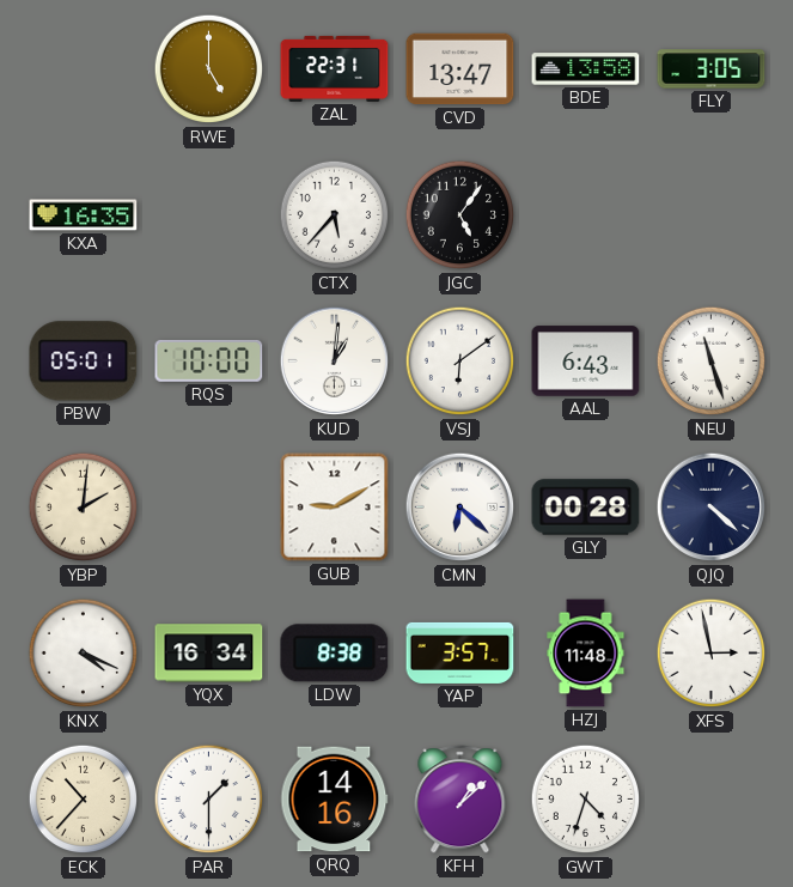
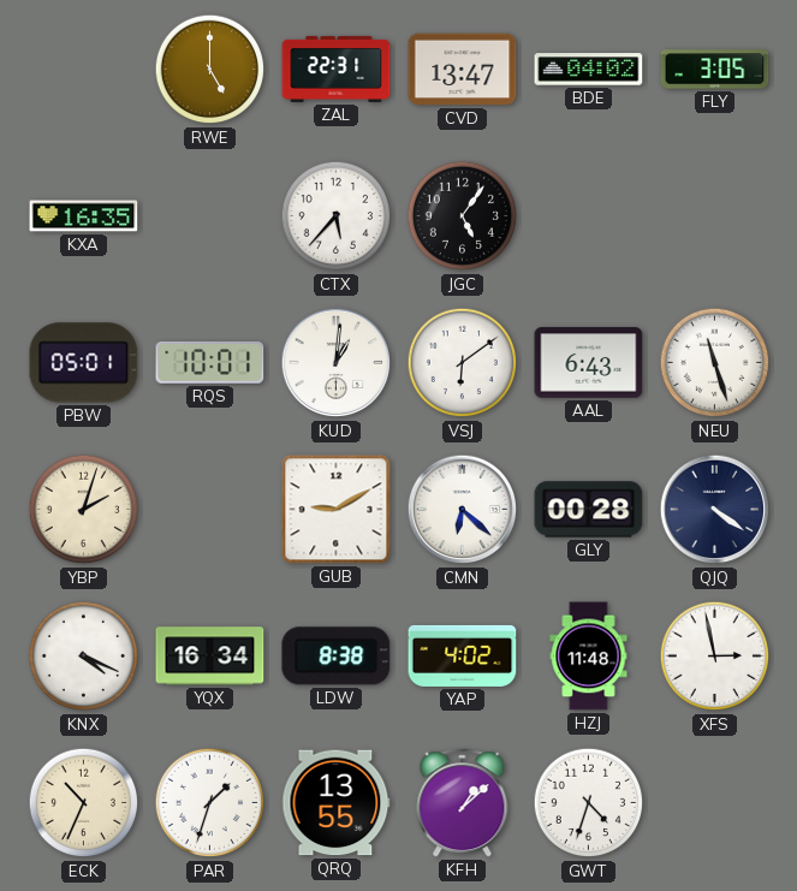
BDE: 13:58 -> 04:02 (589, 70)
RQS: 10:00 -> 10:01 (210, 363)
YBP: 2:01 -> 2:03 (84, 510)
QJQ: 4:22 -> 4:21 (715, 510)
YAP: 3:57 -> 4:02 (463, 655)
ECK: 10:37 -> 10:34 (84, 803)
PAR: 1:30 -> 1:33 (210, 803)
QRQ: 14:16 -> 13:55 (337, 803)
